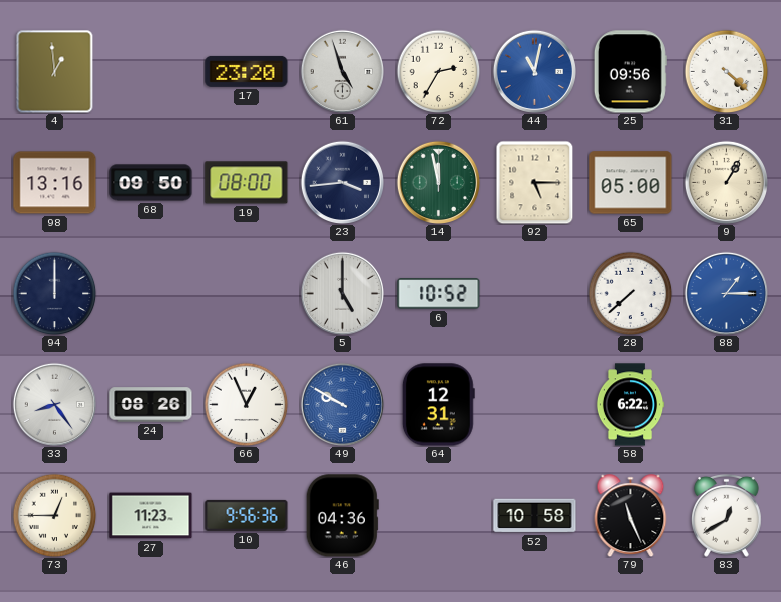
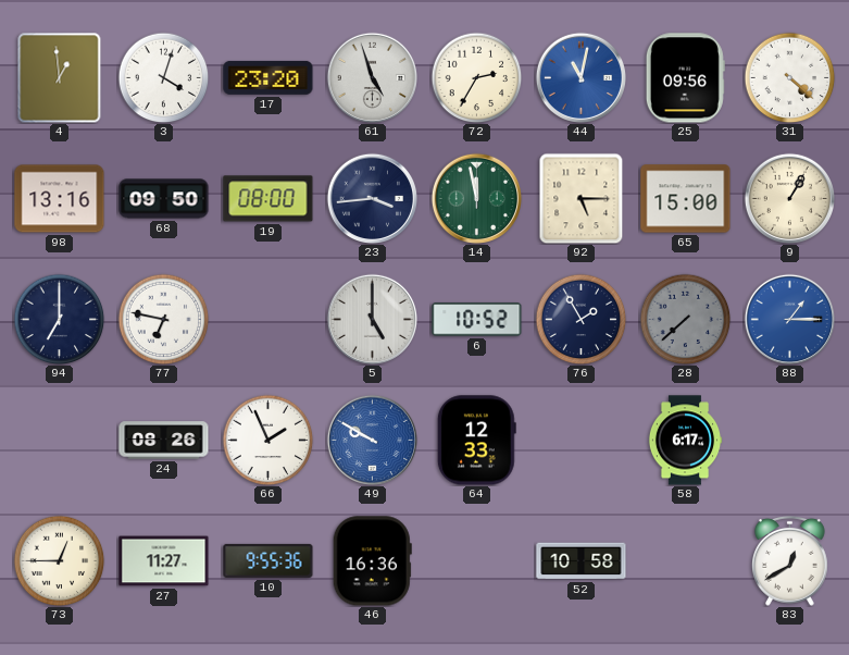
3: none -> 4:03 (163, 77)
65: 05:00 -> 15:00 (686, 199)
94: 12:00 -> 7:00 (59, 319)
77: none -> 6:47 (163, 319)
76: none -> 1:55 (580, 319)
28 dial: white -> grey (685, 319)
33: 8:24 -> none (54, 404)
66: 12:56 -> 1:56 (267, 440)
64: 12:31 -> 12:33 (476, 441)
58: 6:22 -> 6:17 (685, 441)
27: 11:23 -> 11:27 (164, 561)
10: 9:56 -> 9:55 (269, 560)
46: 04:36 -> 16:36 (372, 561)
79: 11:26 -> none (631, 515)
